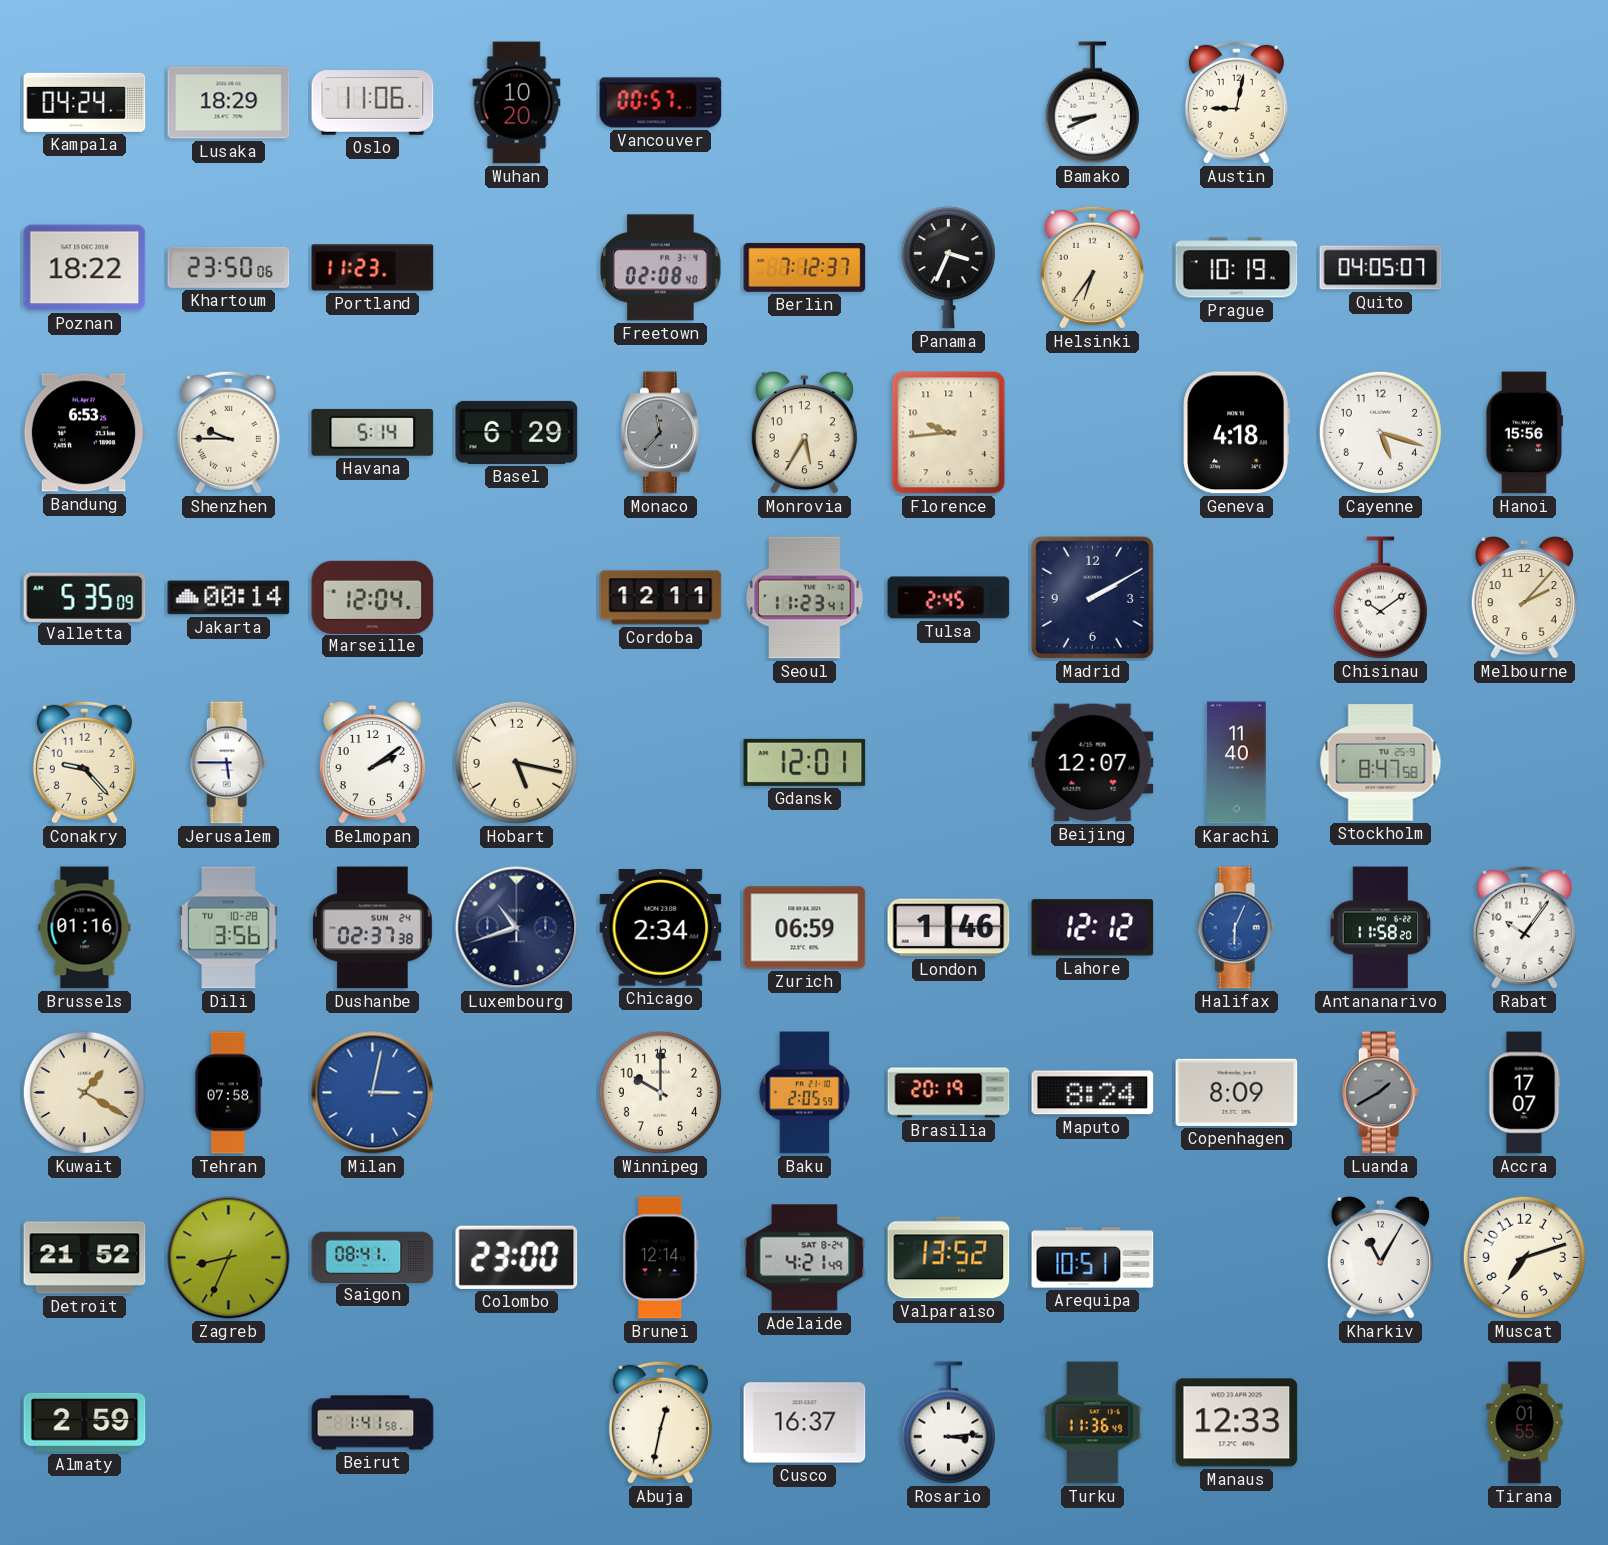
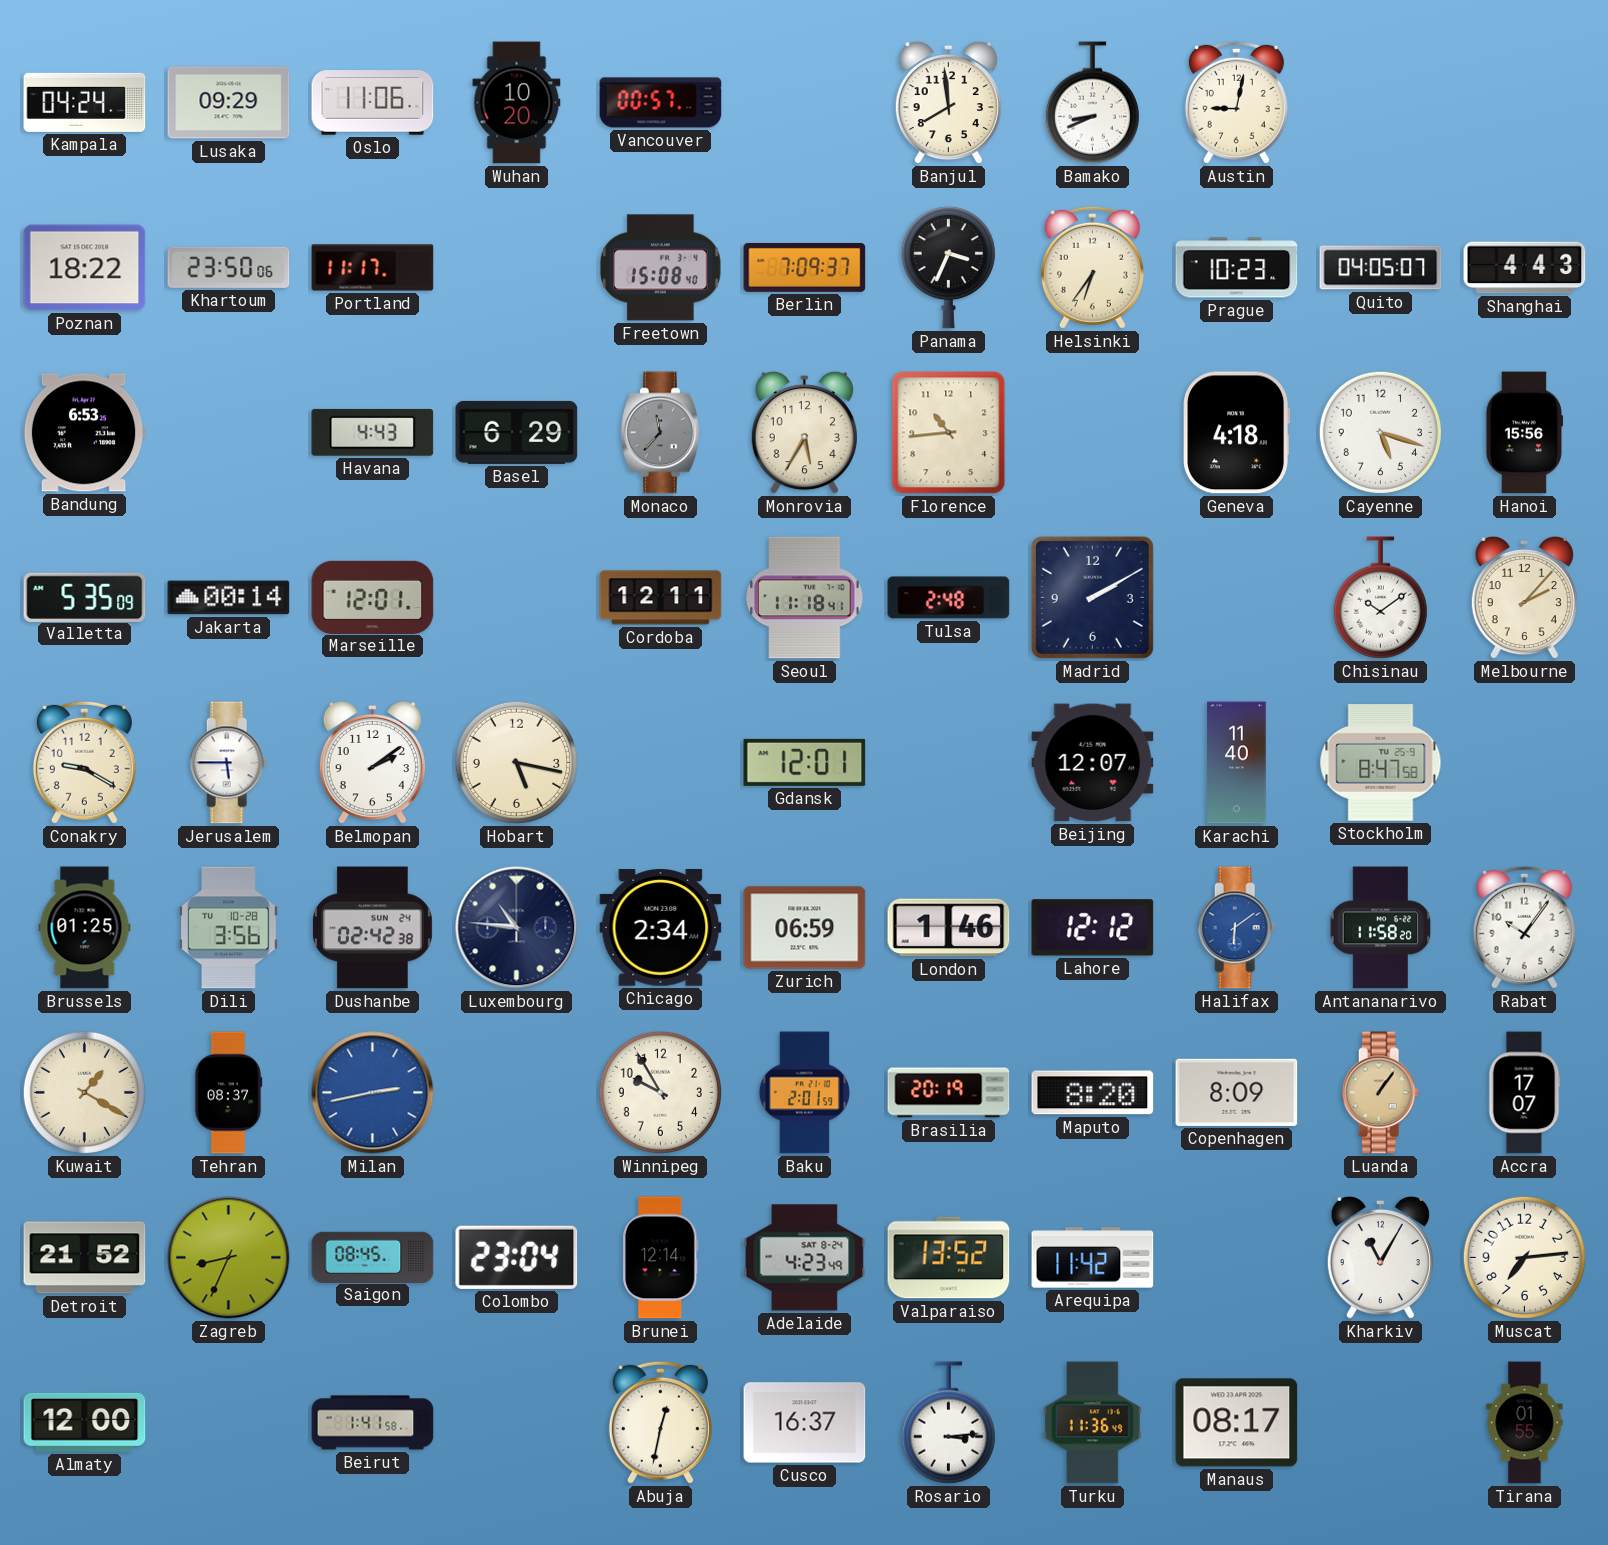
Lusaka: 18:29 -> 09:29 (229, 103)
Banjul: none -> 7:59 (948, 103)
Portland: 11:23 -> 11:17 (373, 268)
Freetown: 02:08 -> 15:08 (661, 268)
Berlin: 7:12 -> 7:09 (805, 267)
Prague: 10:19 -> 10:23 (1237, 268)
Shanghai: none -> 4:43 (1525, 268)
Shenzhen: 9:45 -> none (228, 432)
Havana: 5:14 -> 4:43 (373, 432)
Florence: 9:44 -> 10:44 (949, 433)
Marseille: 12:04 -> 12:01 (373, 597)
Seoul: 11:23 -> 11:18 (805, 598)
Tulsa: 2:45 -> 2:48 (949, 598)
Conakry: 9:23 -> 9:20 (84, 762)
Brussels: 01:16 -> 01:25 (85, 928)
Dushanbe: 02:37 -> 02:42 (372, 928)
Luxembourg: 10:42 -> 10:46 (517, 928)
Halifax: 6:04 -> 6:09 (1237, 928)
Tehran: 07:58 -> 08:37 (228, 1093)
Milan: 3:02 -> 2:43 (373, 1093)
Winnipeg: 10:00 -> 9:55 (660, 1092)
Baku: 2:05 -> 2:01 (805, 1093)
Maputo: 8:24 -> 8:20 (1093, 1093)
Luanda: 1:40 -> 1:06 (1381, 1093)
Luanda dial: grey -> champagne (1381, 1093)
Saigon: 08:41 -> 08:45 (373, 1257)
Colombo: 23:00 -> 23:04 (517, 1257)
Adelaide: 4:21 -> 4:23 (805, 1258)
Arequipa: 10:51 -> 11:42 (1093, 1258)
Muscat: 7:12 -> 7:14 (1524, 1257)
Almaty: 2:59 -> 12:00 (85, 1422)
Manaus: 12:33 -> 08:17 (1237, 1423)
